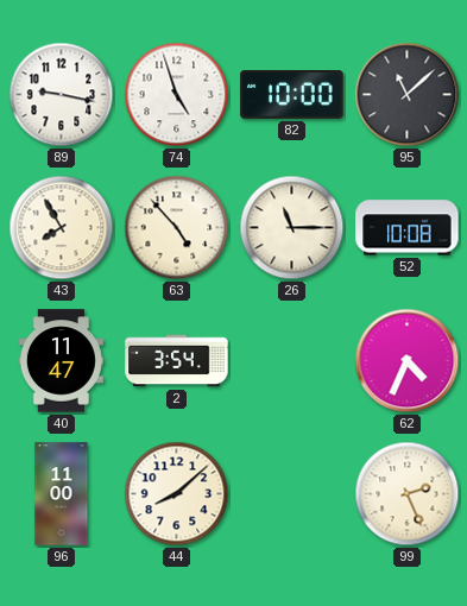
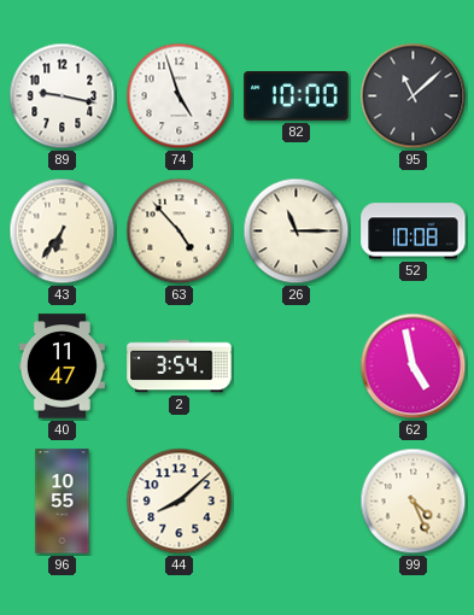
43: 7:55 -> 6:36 (63, 232)
62: 4:34 -> 4:58 (414, 367)
96: 11:00 -> 10:55 (63, 502)
99: 2:26 -> 4:26 (414, 502)
